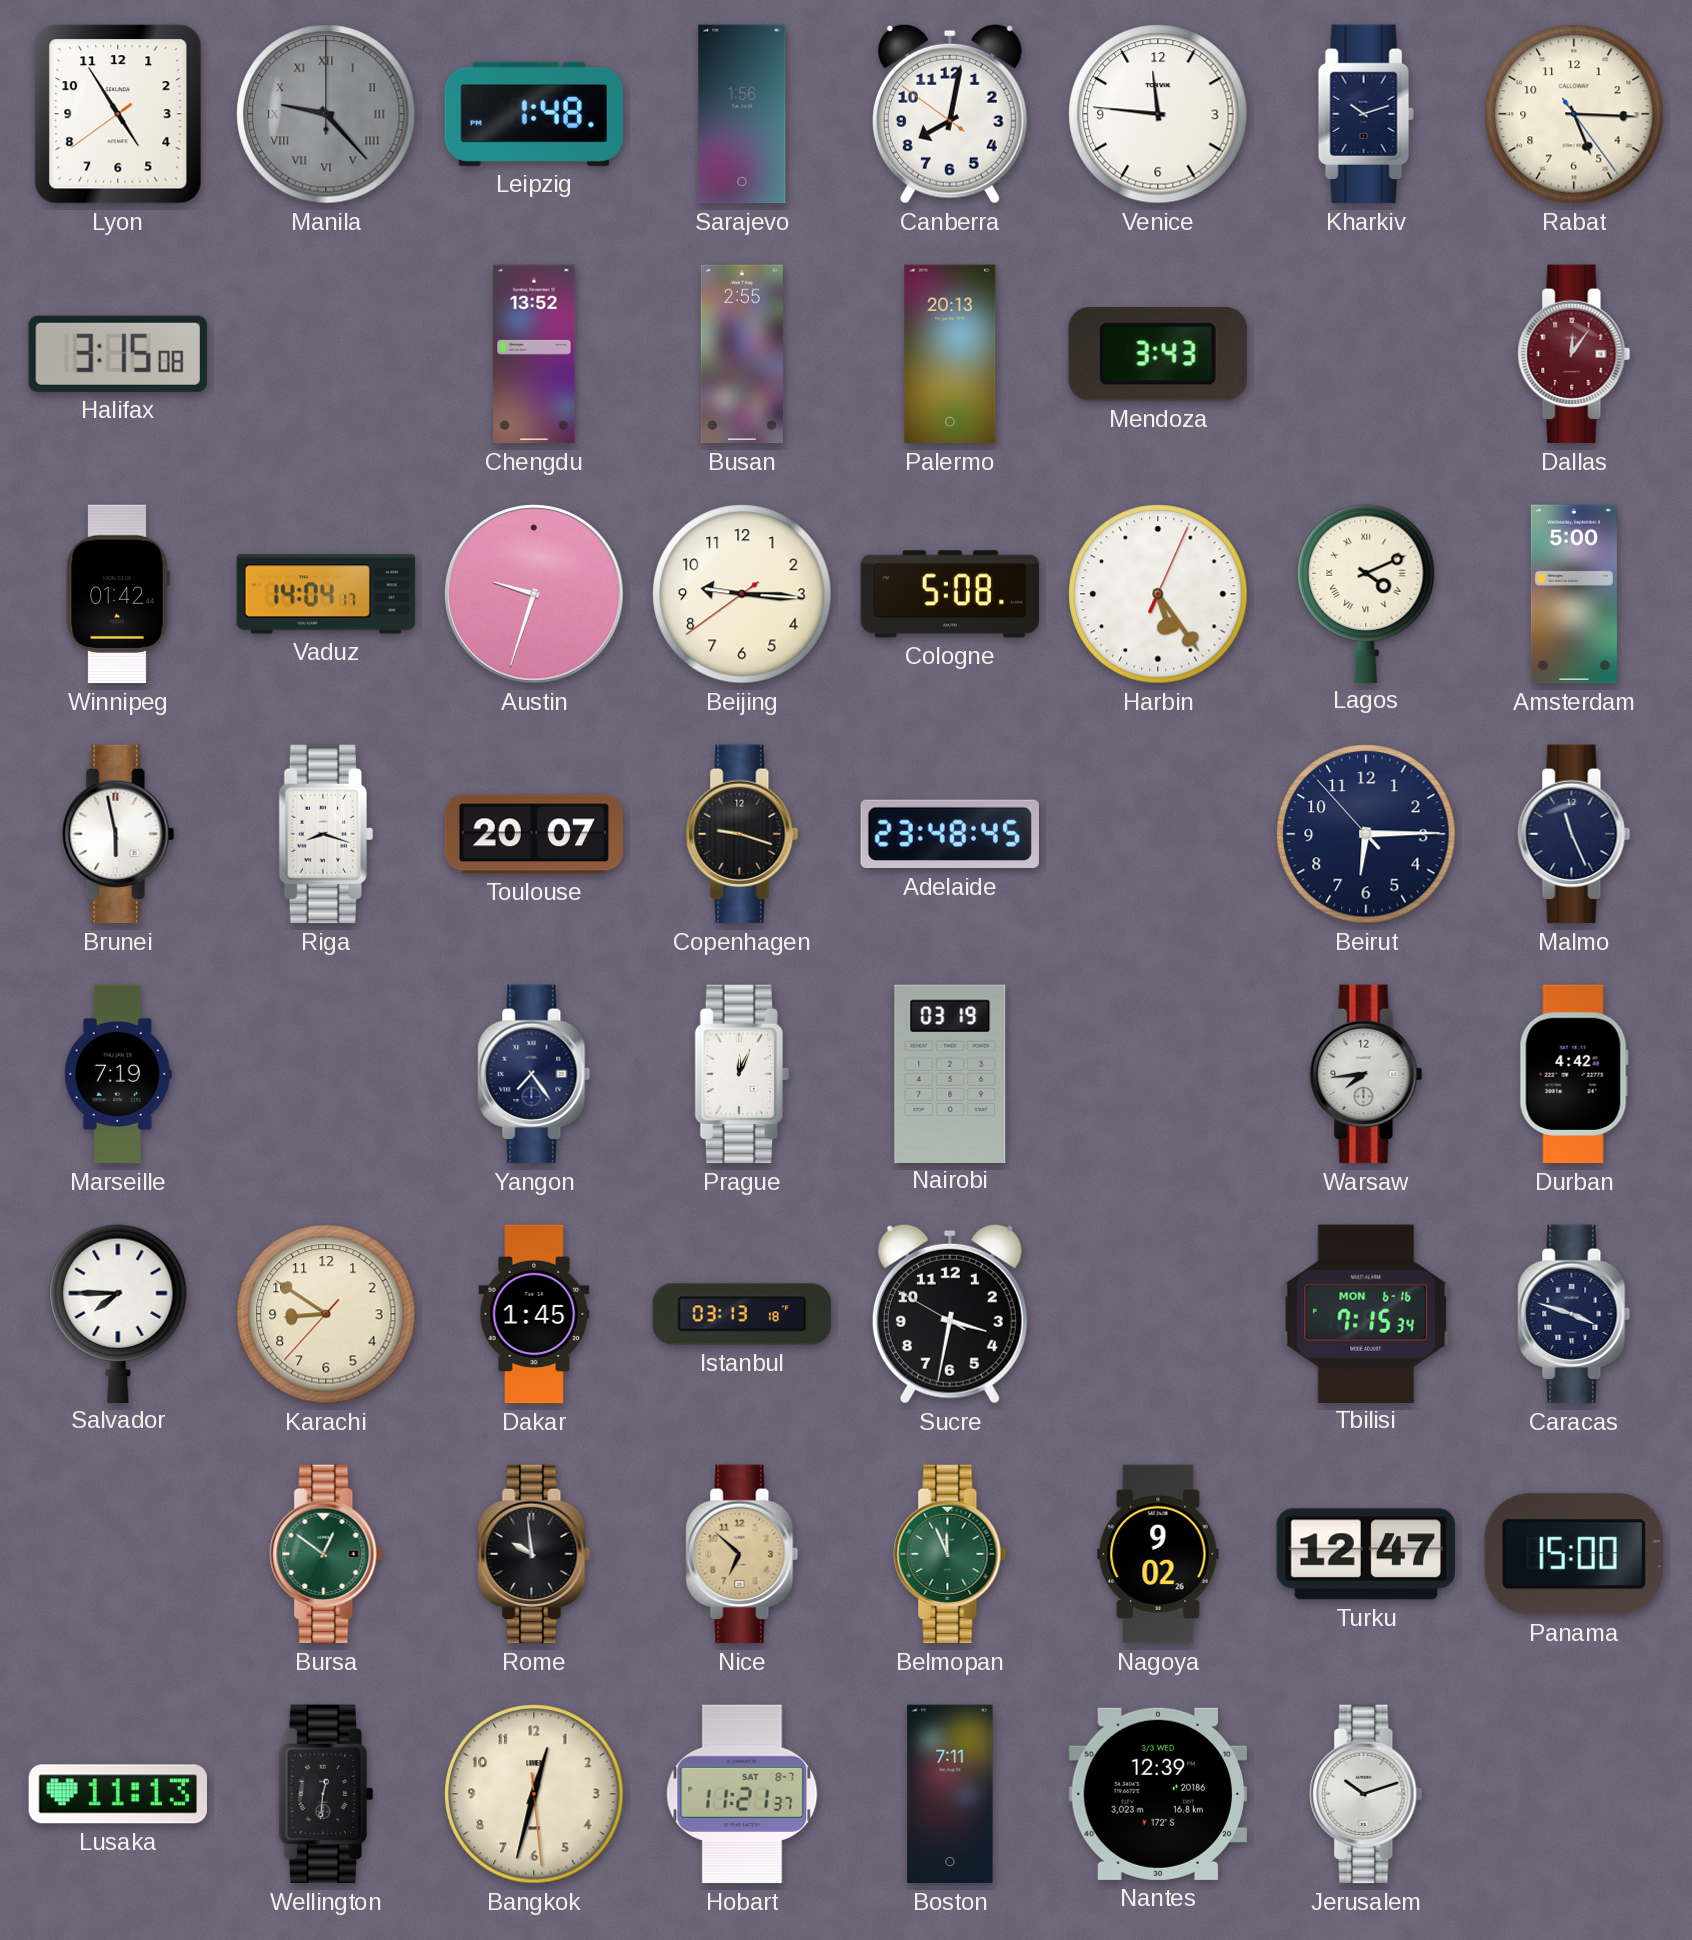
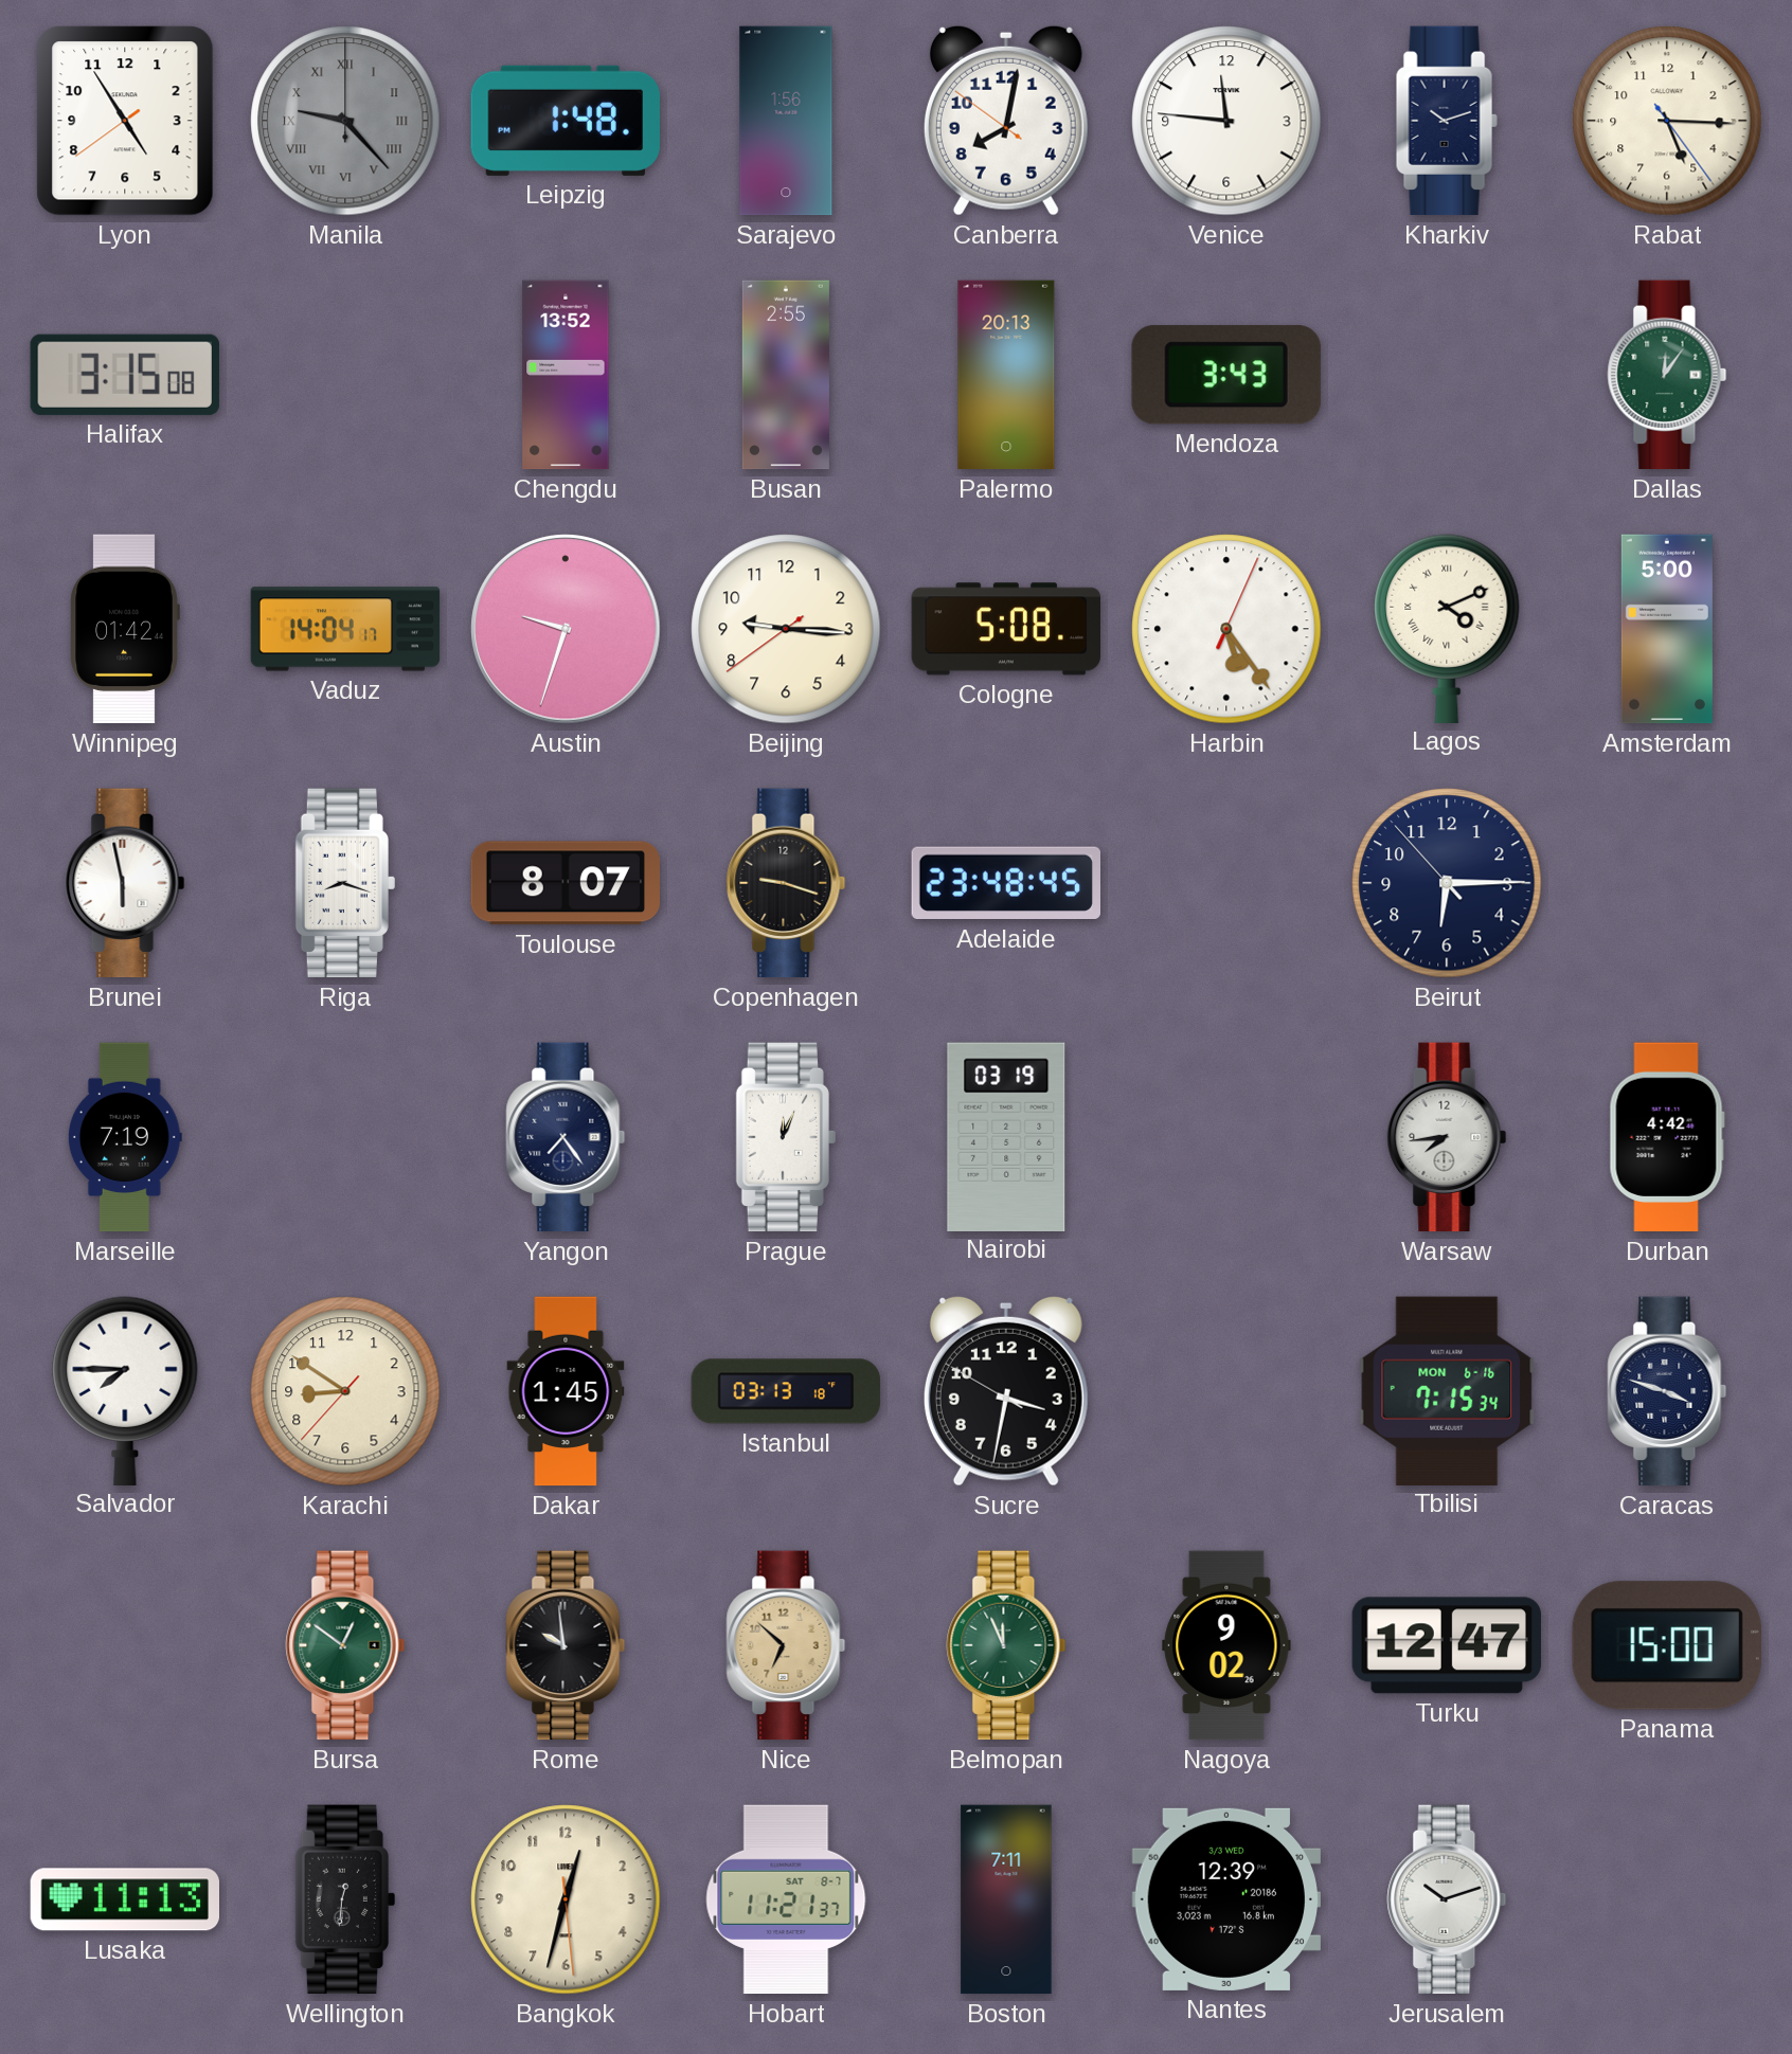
Dallas dial: burgundy -> green (1667, 375)
Toulouse: 20:07 -> 8:07 (565, 883)
Malmo: 11:26 -> none (1574, 834)
